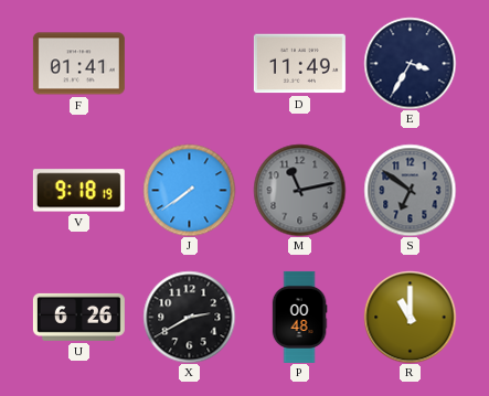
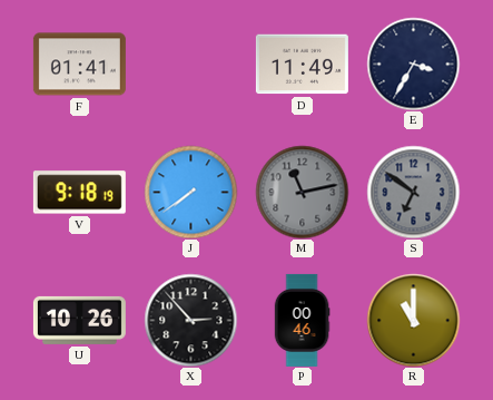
U: 6:26 -> 10:26 (79, 320)
X: 2:40 -> 2:53 (190, 320)
P: 00:48 -> 00:46 (302, 320)
